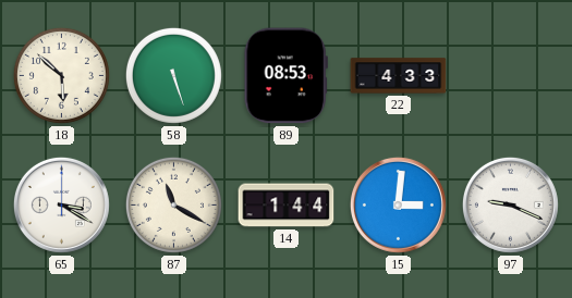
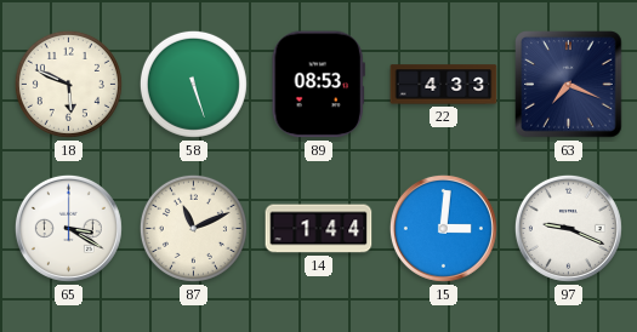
18: 5:52 -> 5:49 (68, 84)
63: none -> 7:19 (569, 85)
87: 11:20 -> 11:11 (193, 228)
